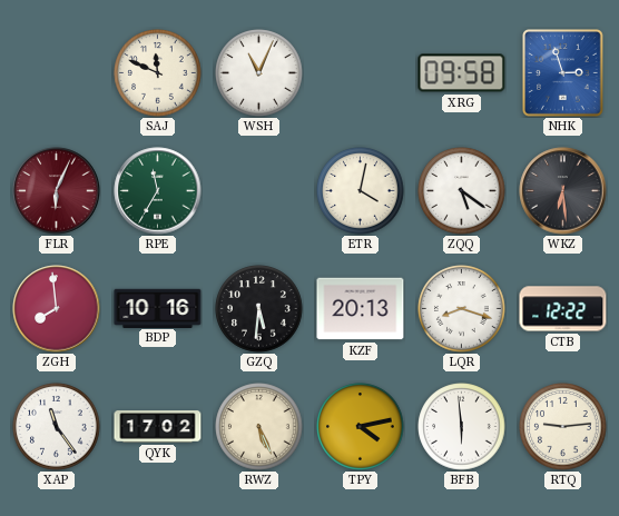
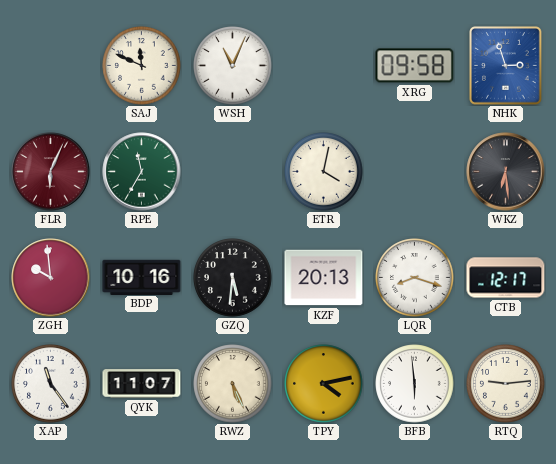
ZQQ: 5:21 -> none (462, 191)
ZGH: 7:59 -> 9:59 (51, 278)
CTB: 12:22 -> 12:17 (506, 278)
QYK: 17:02 -> 11:07 (142, 384)
